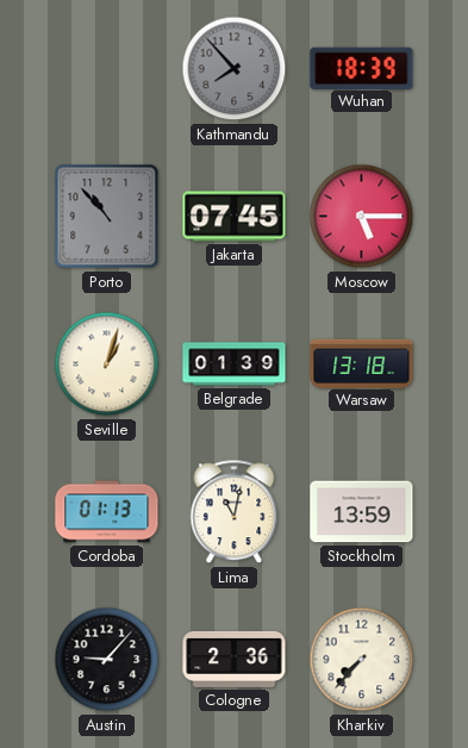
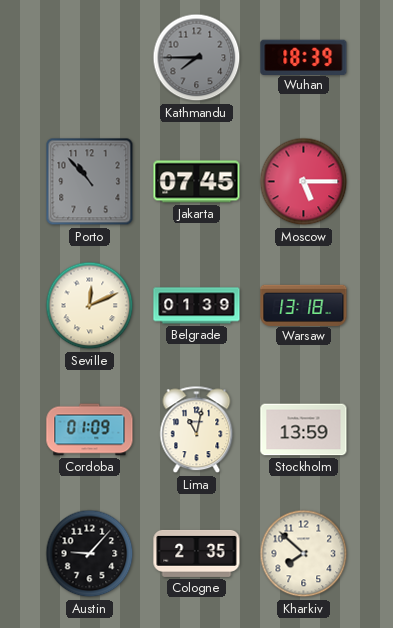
Kathmandu: 7:53 -> 7:45 (197, 58)
Seville: 1:03 -> 12:11 (90, 306)
Cordoba: 01:13 -> 01:09 (90, 430)
Cologne: 2:36 -> 2:35 (197, 553)
Kharkiv: 7:37 -> 7:52 (304, 554)
